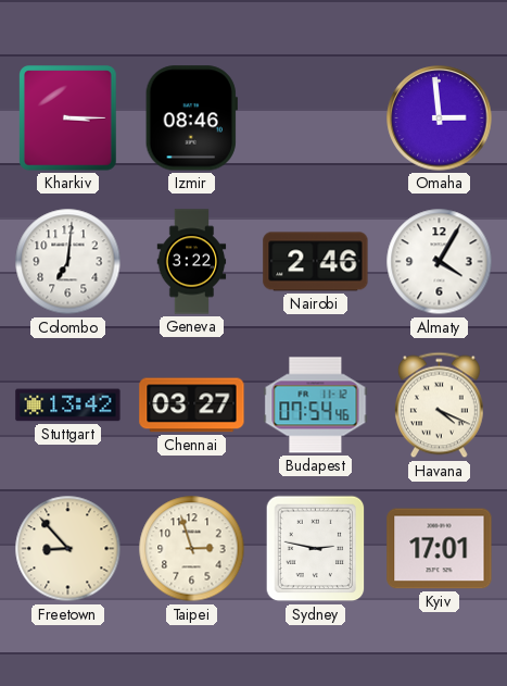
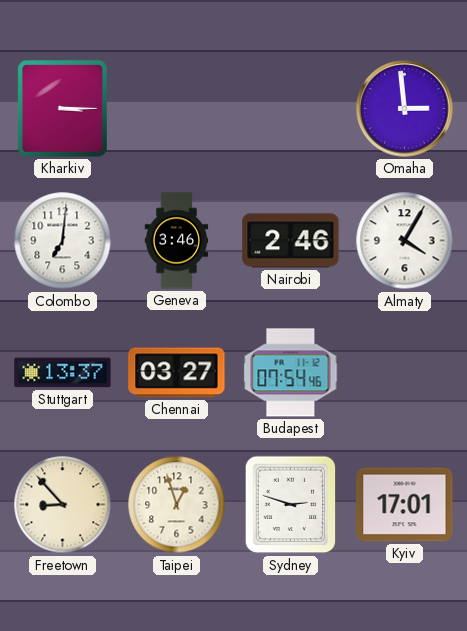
Izmir: 08:46 -> none (191, 119)
Geneva: 3:22 -> 3:46 (177, 241)
Stuttgart: 13:42 -> 13:37 (63, 373)
Havana: 4:19 -> none (439, 406)
Taipei: 2:57 -> 12:57 (177, 505)
Sydney: 2:47 -> 2:48 (291, 505)
